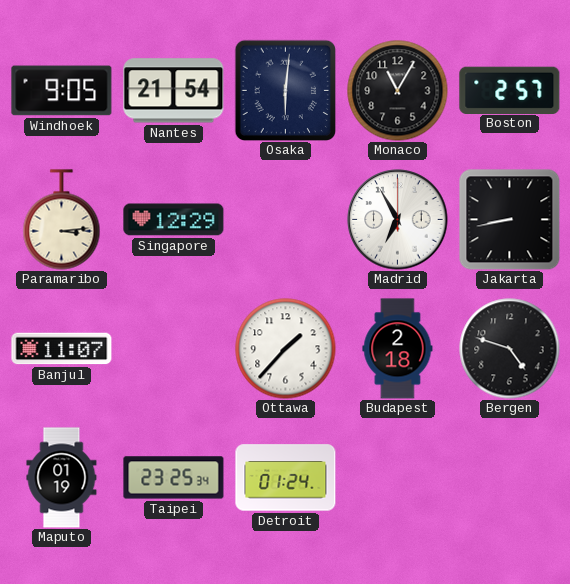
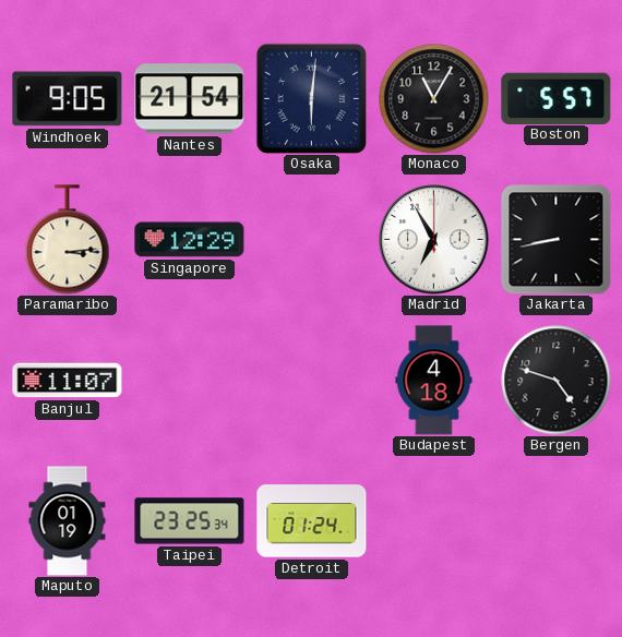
Boston: 2:57 -> 5:57 (557, 98)
Ottawa: 1:37 -> none (286, 349)
Budapest: 2:18 -> 4:18 (434, 381)
